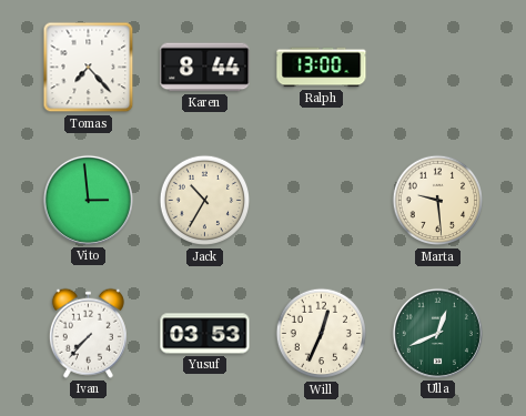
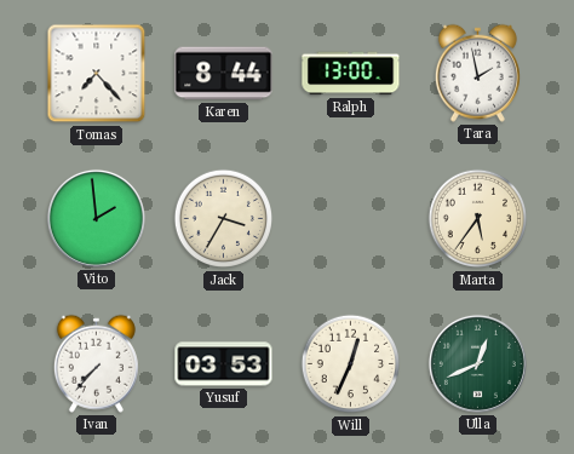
Tara: none -> 1:58 (477, 73)
Vito: 2:59 -> 1:59 (96, 218)
Jack: 10:35 -> 3:35 (223, 219)
Marta: 9:29 -> 5:36 (477, 219)
